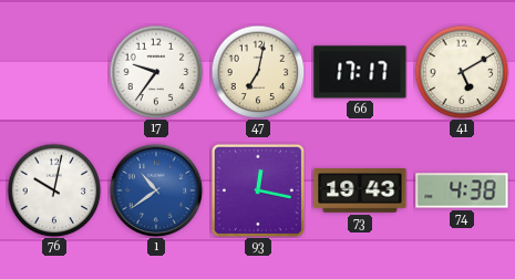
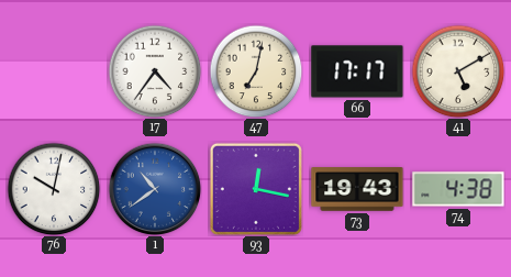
17: 9:36 -> 4:36 (155, 71)
